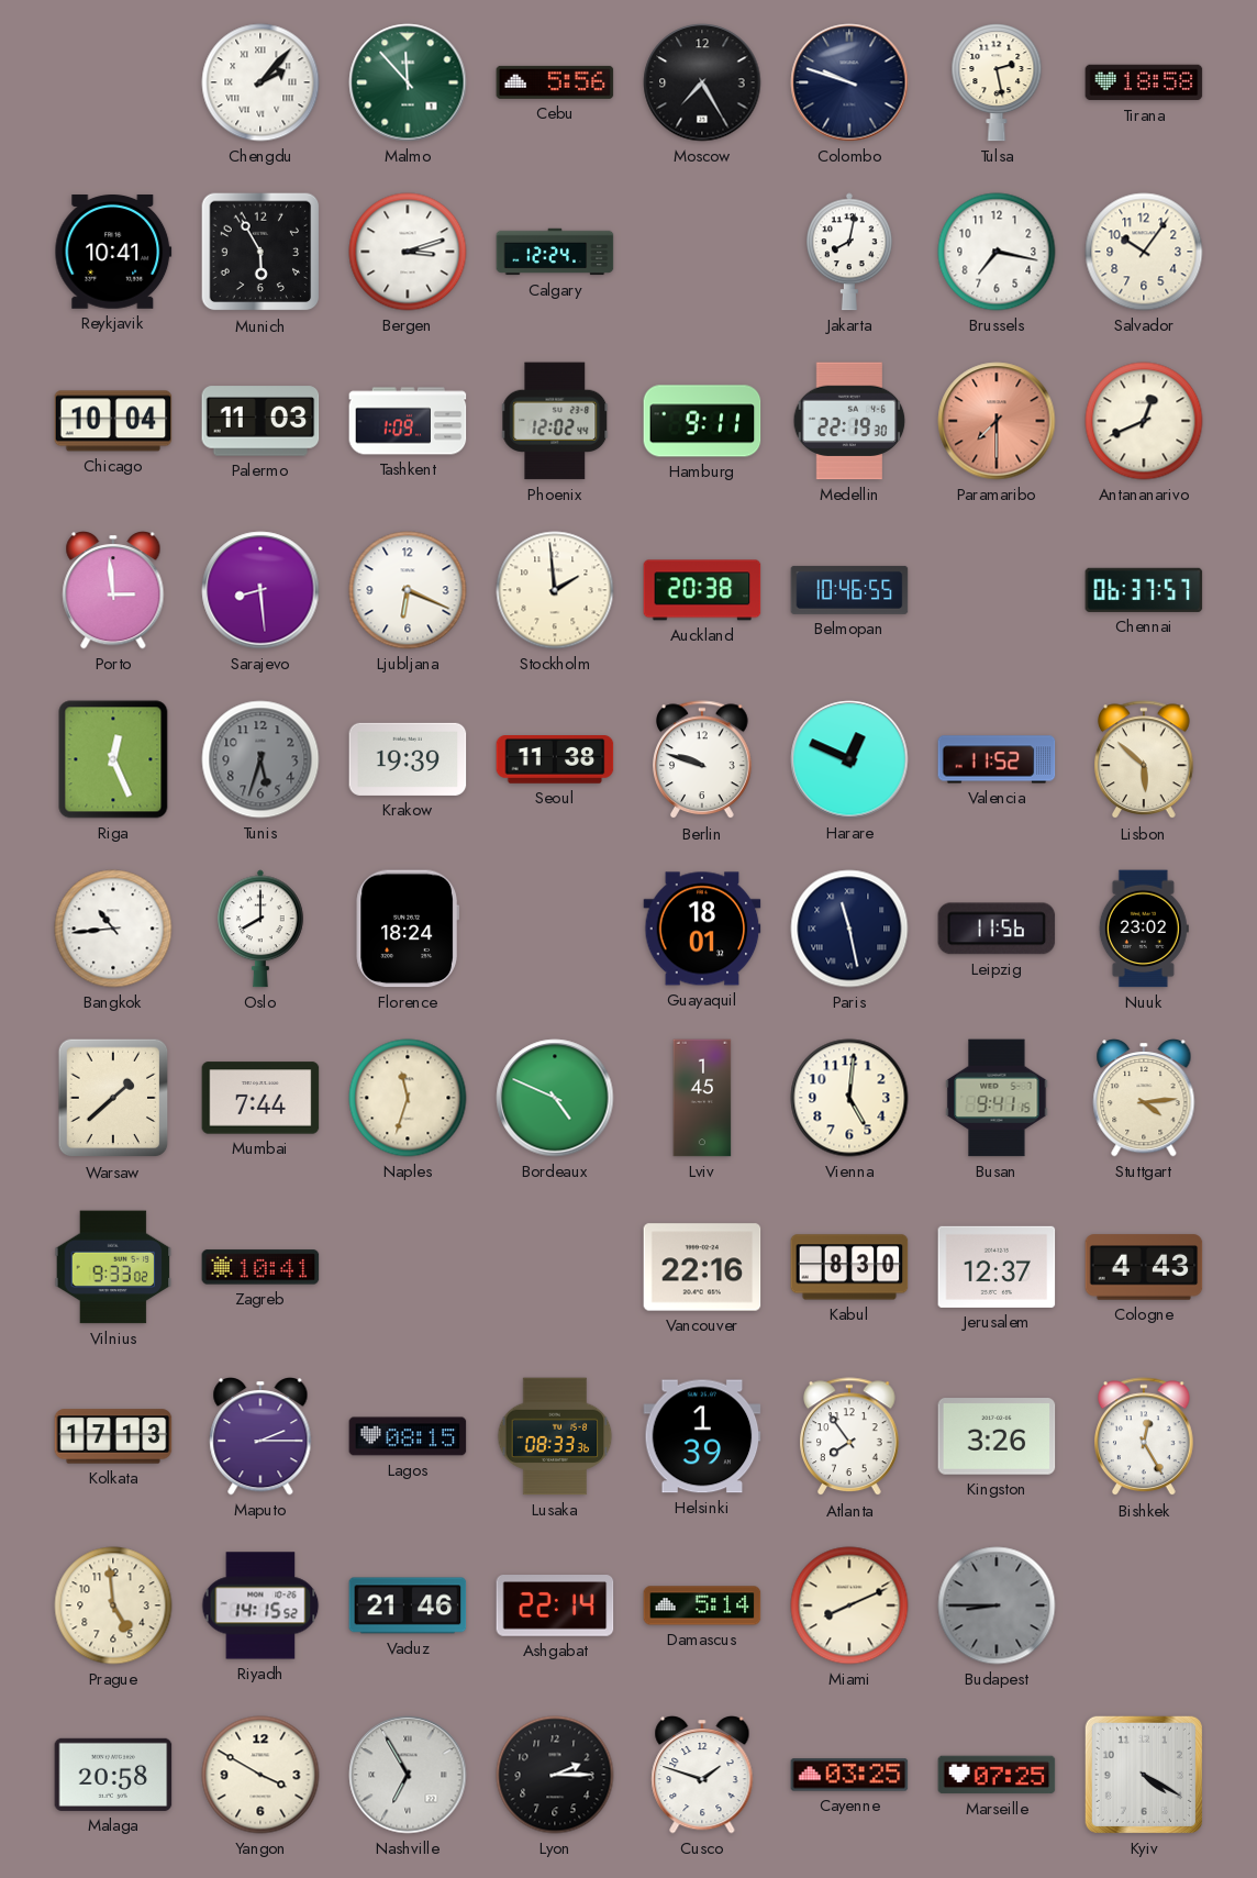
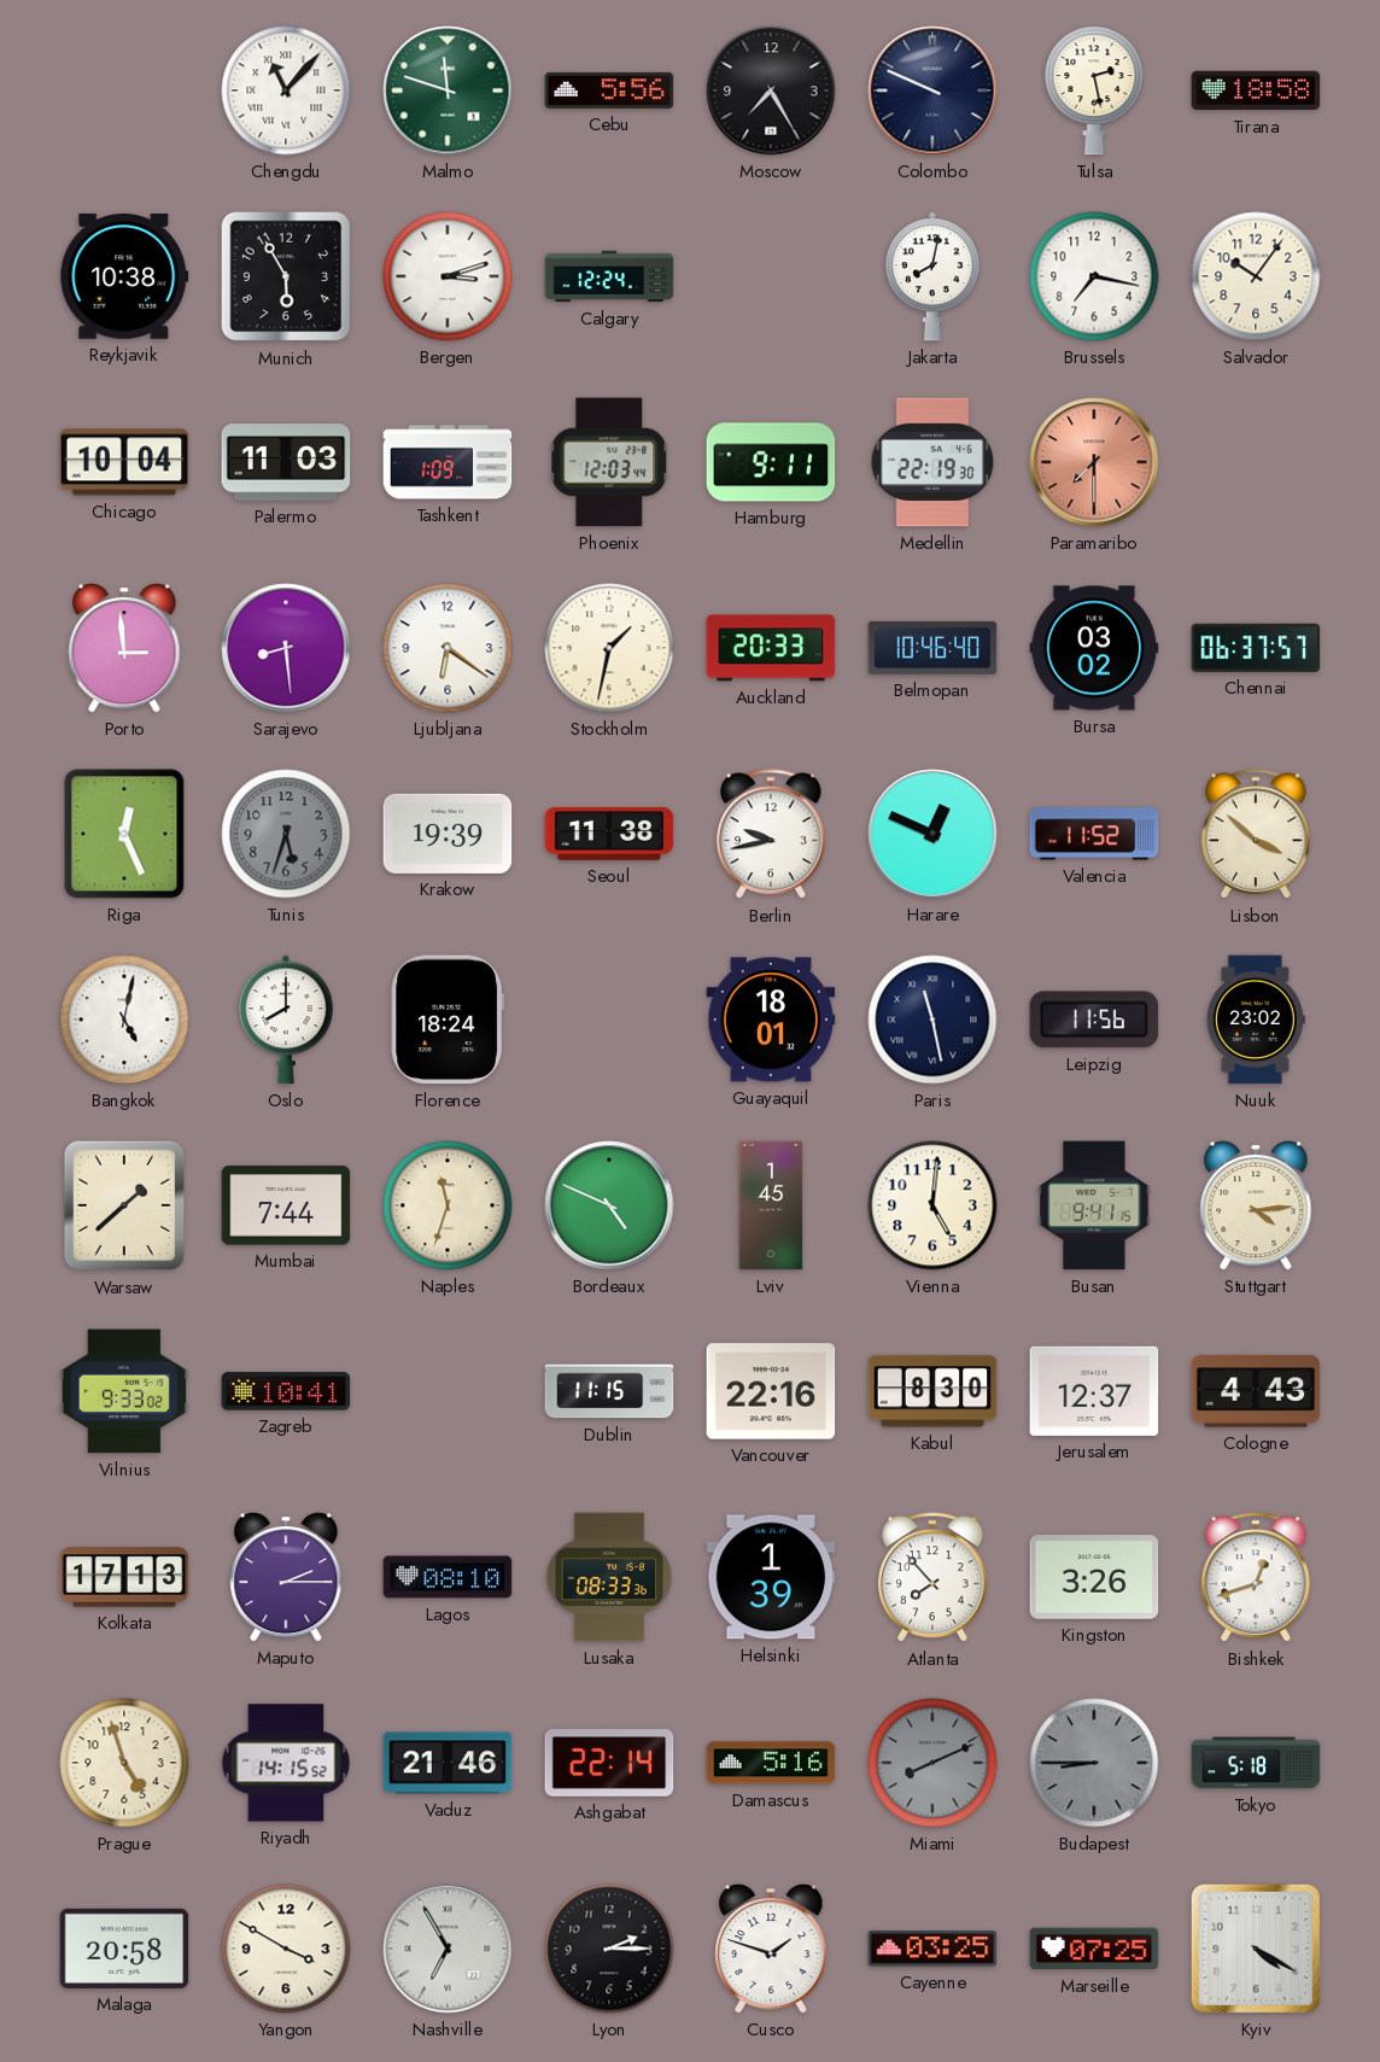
Chengdu: 2:07 -> 11:07 (286, 90)
Malmo: 11:53 -> 11:48 (448, 90)
Colombo: 9:48 -> 9:49 (932, 90)
Reykjavik: 10:41 -> 10:38 (124, 276)
Phoenix: 12:02 -> 12:03 (610, 462)
Antananarivo: 12:41 -> none (1144, 421)
Ljubljana: 6:19 -> 6:21 (448, 648)
Stockholm: 1:59 -> 1:32 (609, 648)
Auckland: 20:38 -> 20:33 (771, 648)
Belmopan: 10:46:55 -> 10:46:40 (932, 648)
Bursa: none -> 03:02 (1094, 648)
Berlin: 9:48 -> 9:43 (772, 835)
Lisbon: 5:52 -> 3:52 (1257, 835)
Bangkok: 10:44 -> 5:02 (124, 1020)
Dublin: none -> 11:15 (609, 1391)
Lagos: 08:15 -> 08:10 (448, 1577)
Atlanta: 7:54 -> 7:53 (934, 1578)
Bishkek: 12:25 -> 12:42 (1257, 1578)
Prague: 4:59 -> 4:57 (124, 1763)
Damascus: 5:14 -> 5:16 (771, 1763)
Miami dial: cream -> grey (932, 1763)
Tokyo: none -> 5:18 (1256, 1763)
